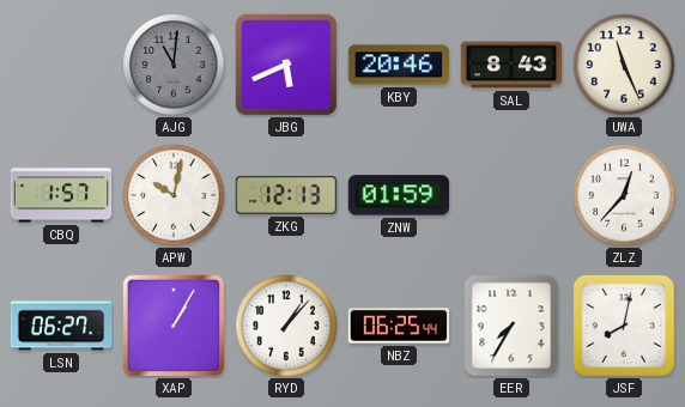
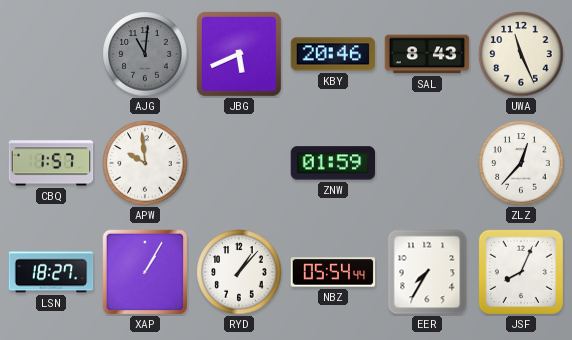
APW: 10:02 -> 9:59 (145, 163)
ZKG: 12:13 -> none (286, 195)
LSN: 06:27 -> 18:27 (51, 272)
NBZ: 06:25 -> 05:54 (333, 272)
JSF: 8:02 -> 8:04 (521, 272)
